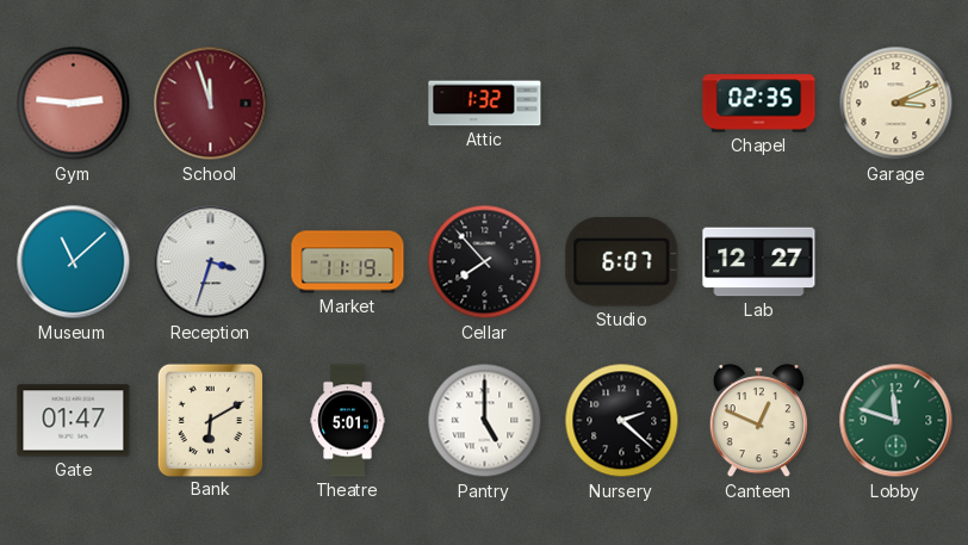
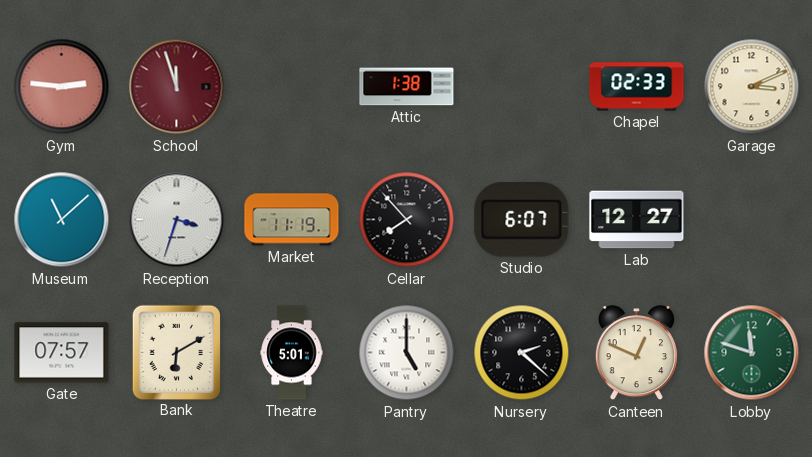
Attic: 1:32 -> 1:38 (407, 87)
Chapel: 02:35 -> 02:33 (637, 87)
Gate: 01:47 -> 07:57 (62, 353)
